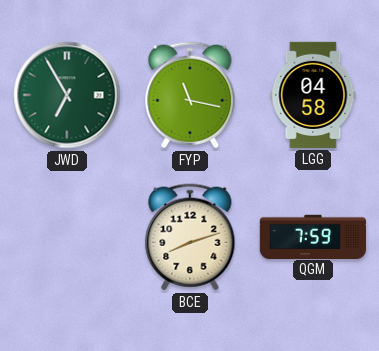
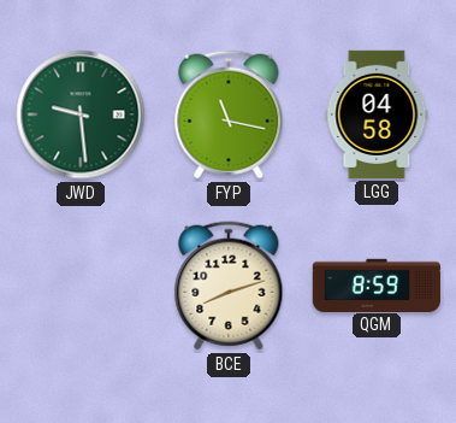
JWD: 6:55 -> 9:29 (81, 114)
QGM: 7:59 -> 8:59 (375, 284)
